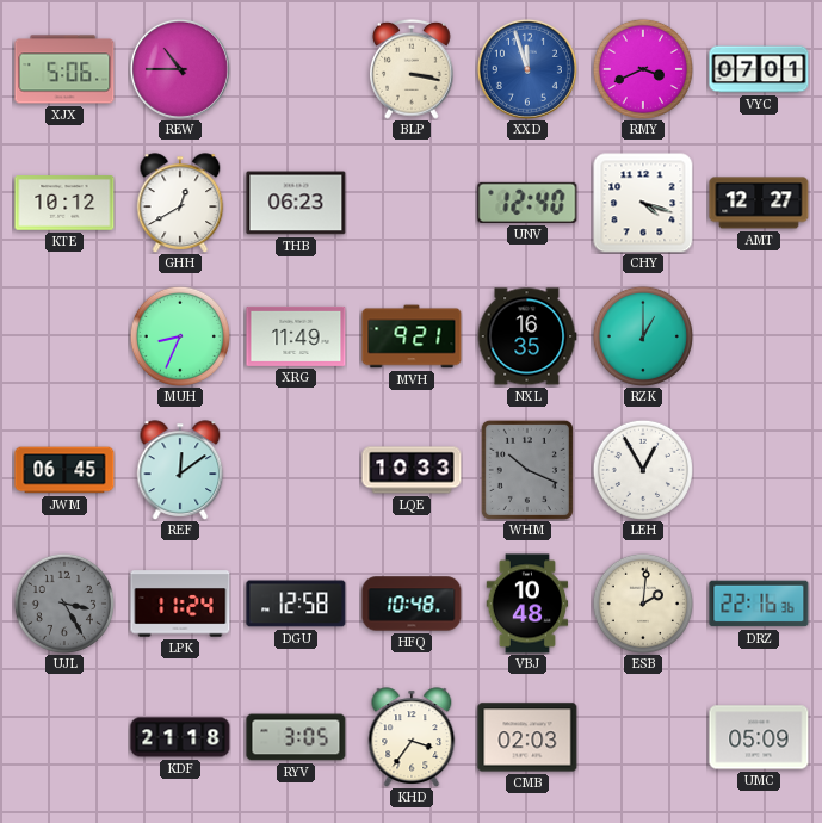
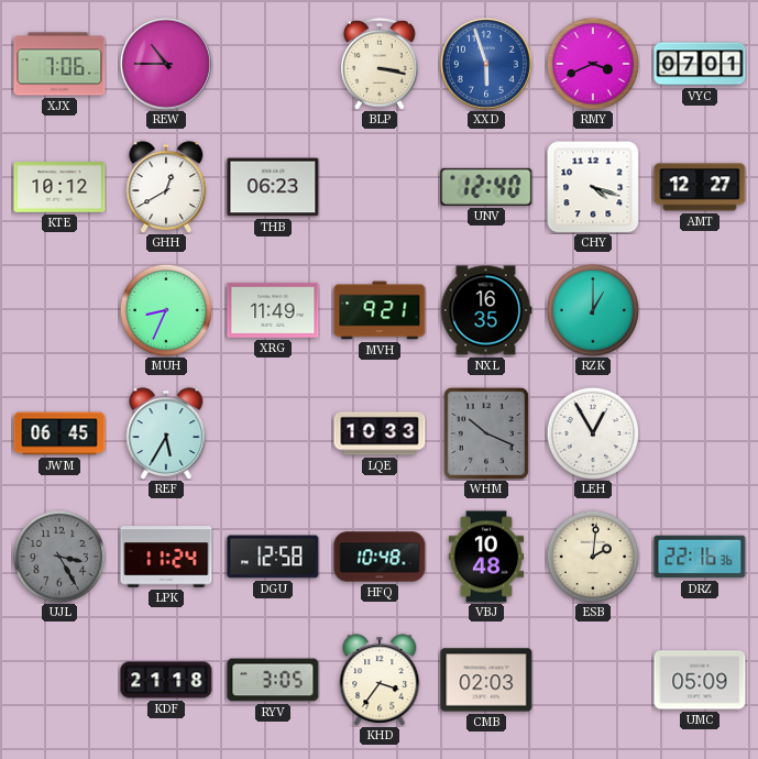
XJX: 5:06 -> 7:06 (59, 64)
XXD: 11:57 -> 5:57 (486, 64)
REF: 12:09 -> 5:35 (166, 433)
